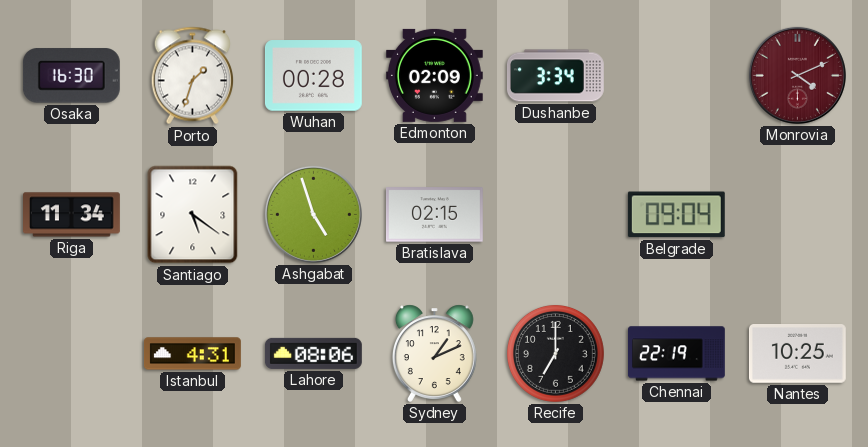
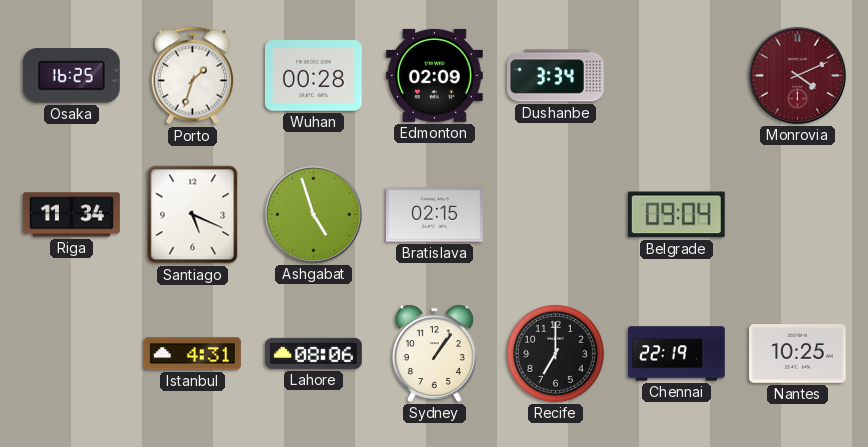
Osaka: 16:30 -> 16:25 (71, 76)
Santiago: 5:21 -> 5:19 (193, 215)
Sydney: 1:11 -> 1:06 (434, 353)
